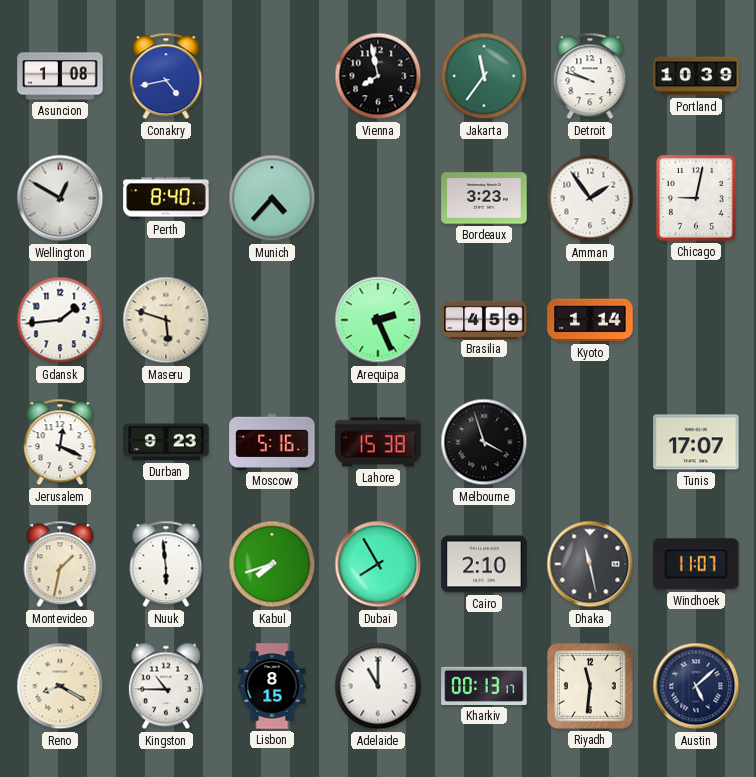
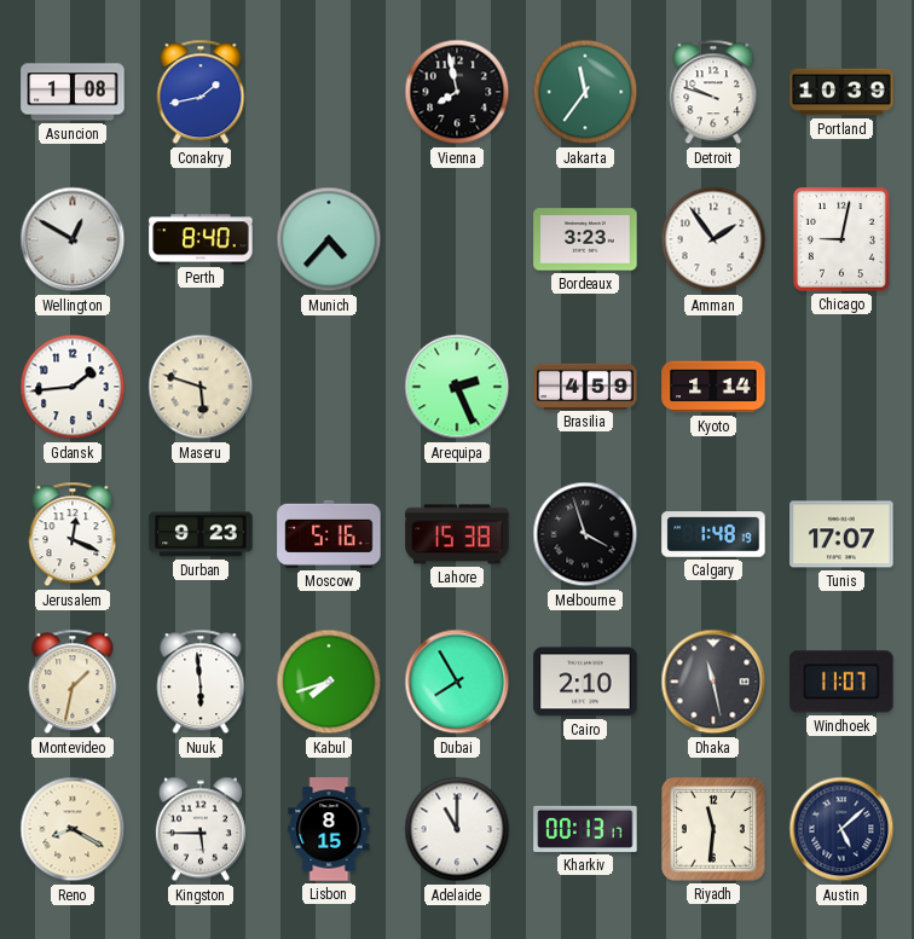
Conakry: 4:43 -> 1:43 (201, 92)
Calgary: none -> 1:48 (713, 534)
Kingston: 10:45 -> 5:45 (201, 829)
